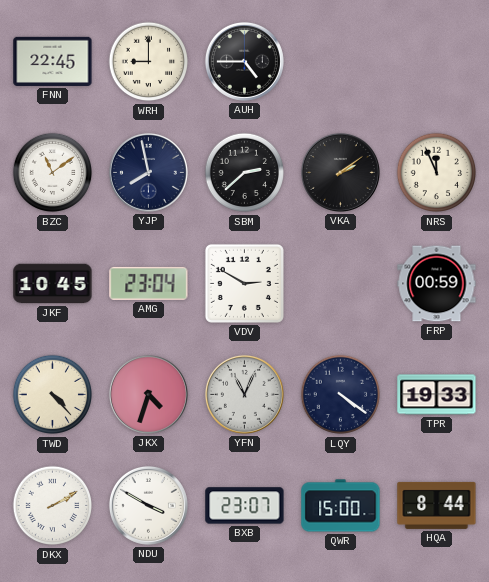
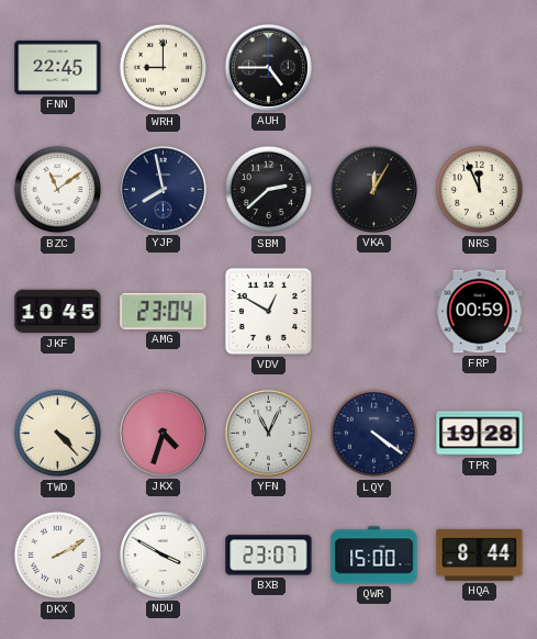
VKA: 2:09 -> 12:05 (373, 189)
VDV: 2:50 -> 12:50 (268, 311)
TPR: 19:33 -> 19:28 (480, 434)
